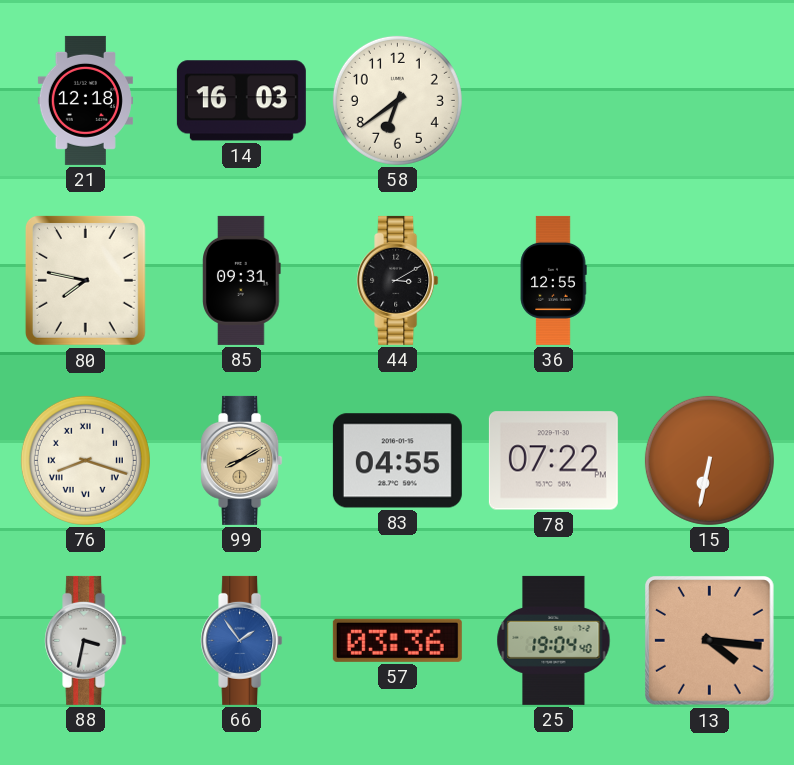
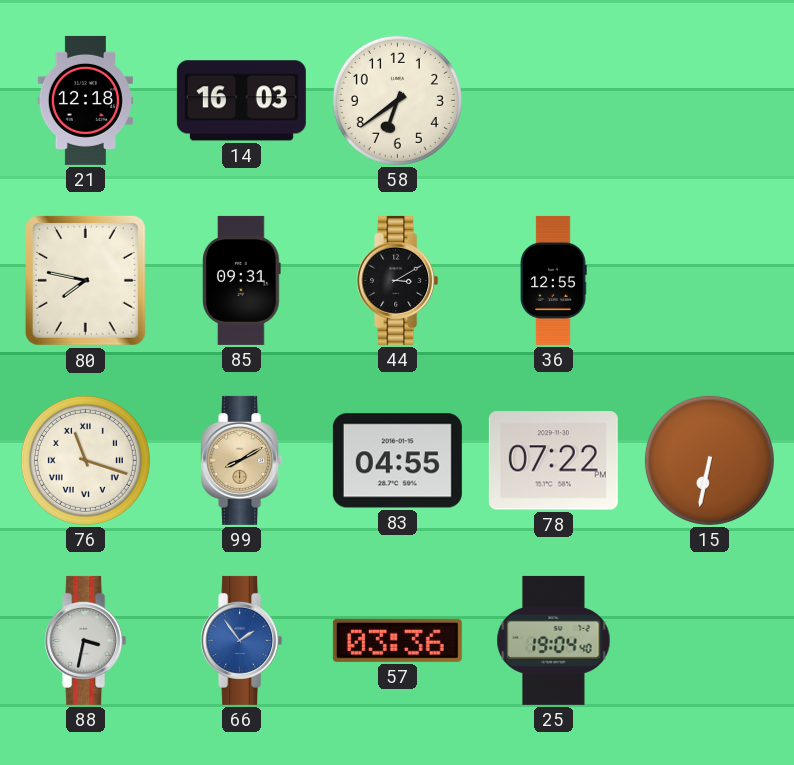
76: 8:18 -> 11:18 (85, 460)
13: 4:16 -> none (710, 641)
